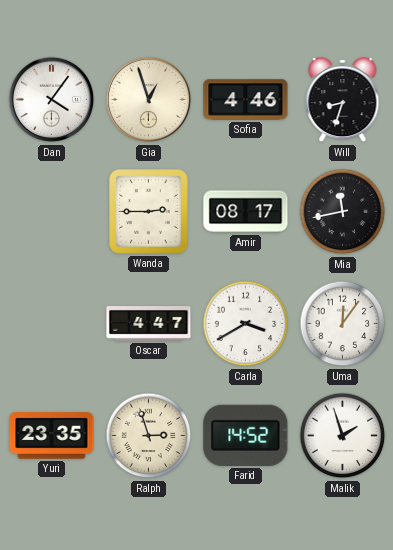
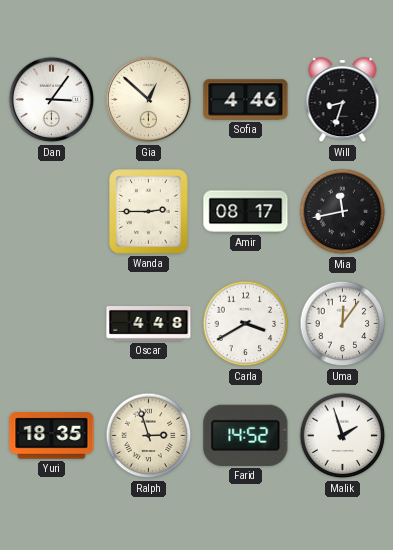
Dan: 4:06 -> 3:06 (52, 100)
Gia: 12:57 -> 12:52 (149, 100)
Oscar: 4:47 -> 4:48 (149, 324)
Yuri: 23:35 -> 18:35 (52, 436)
